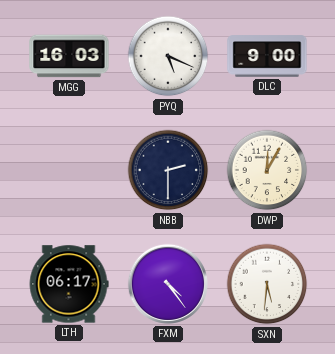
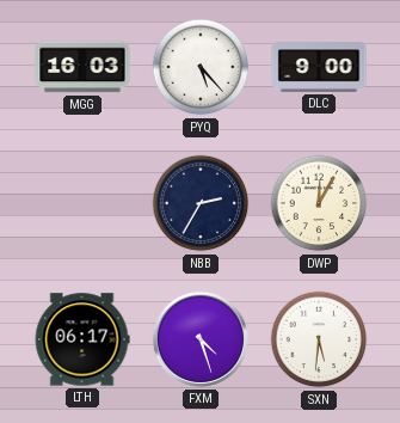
PYQ: 5:19 -> 5:23 (201, 67)
NBB: 2:30 -> 2:35 (201, 203)
FXM: 4:24 -> 4:27 (201, 339)
